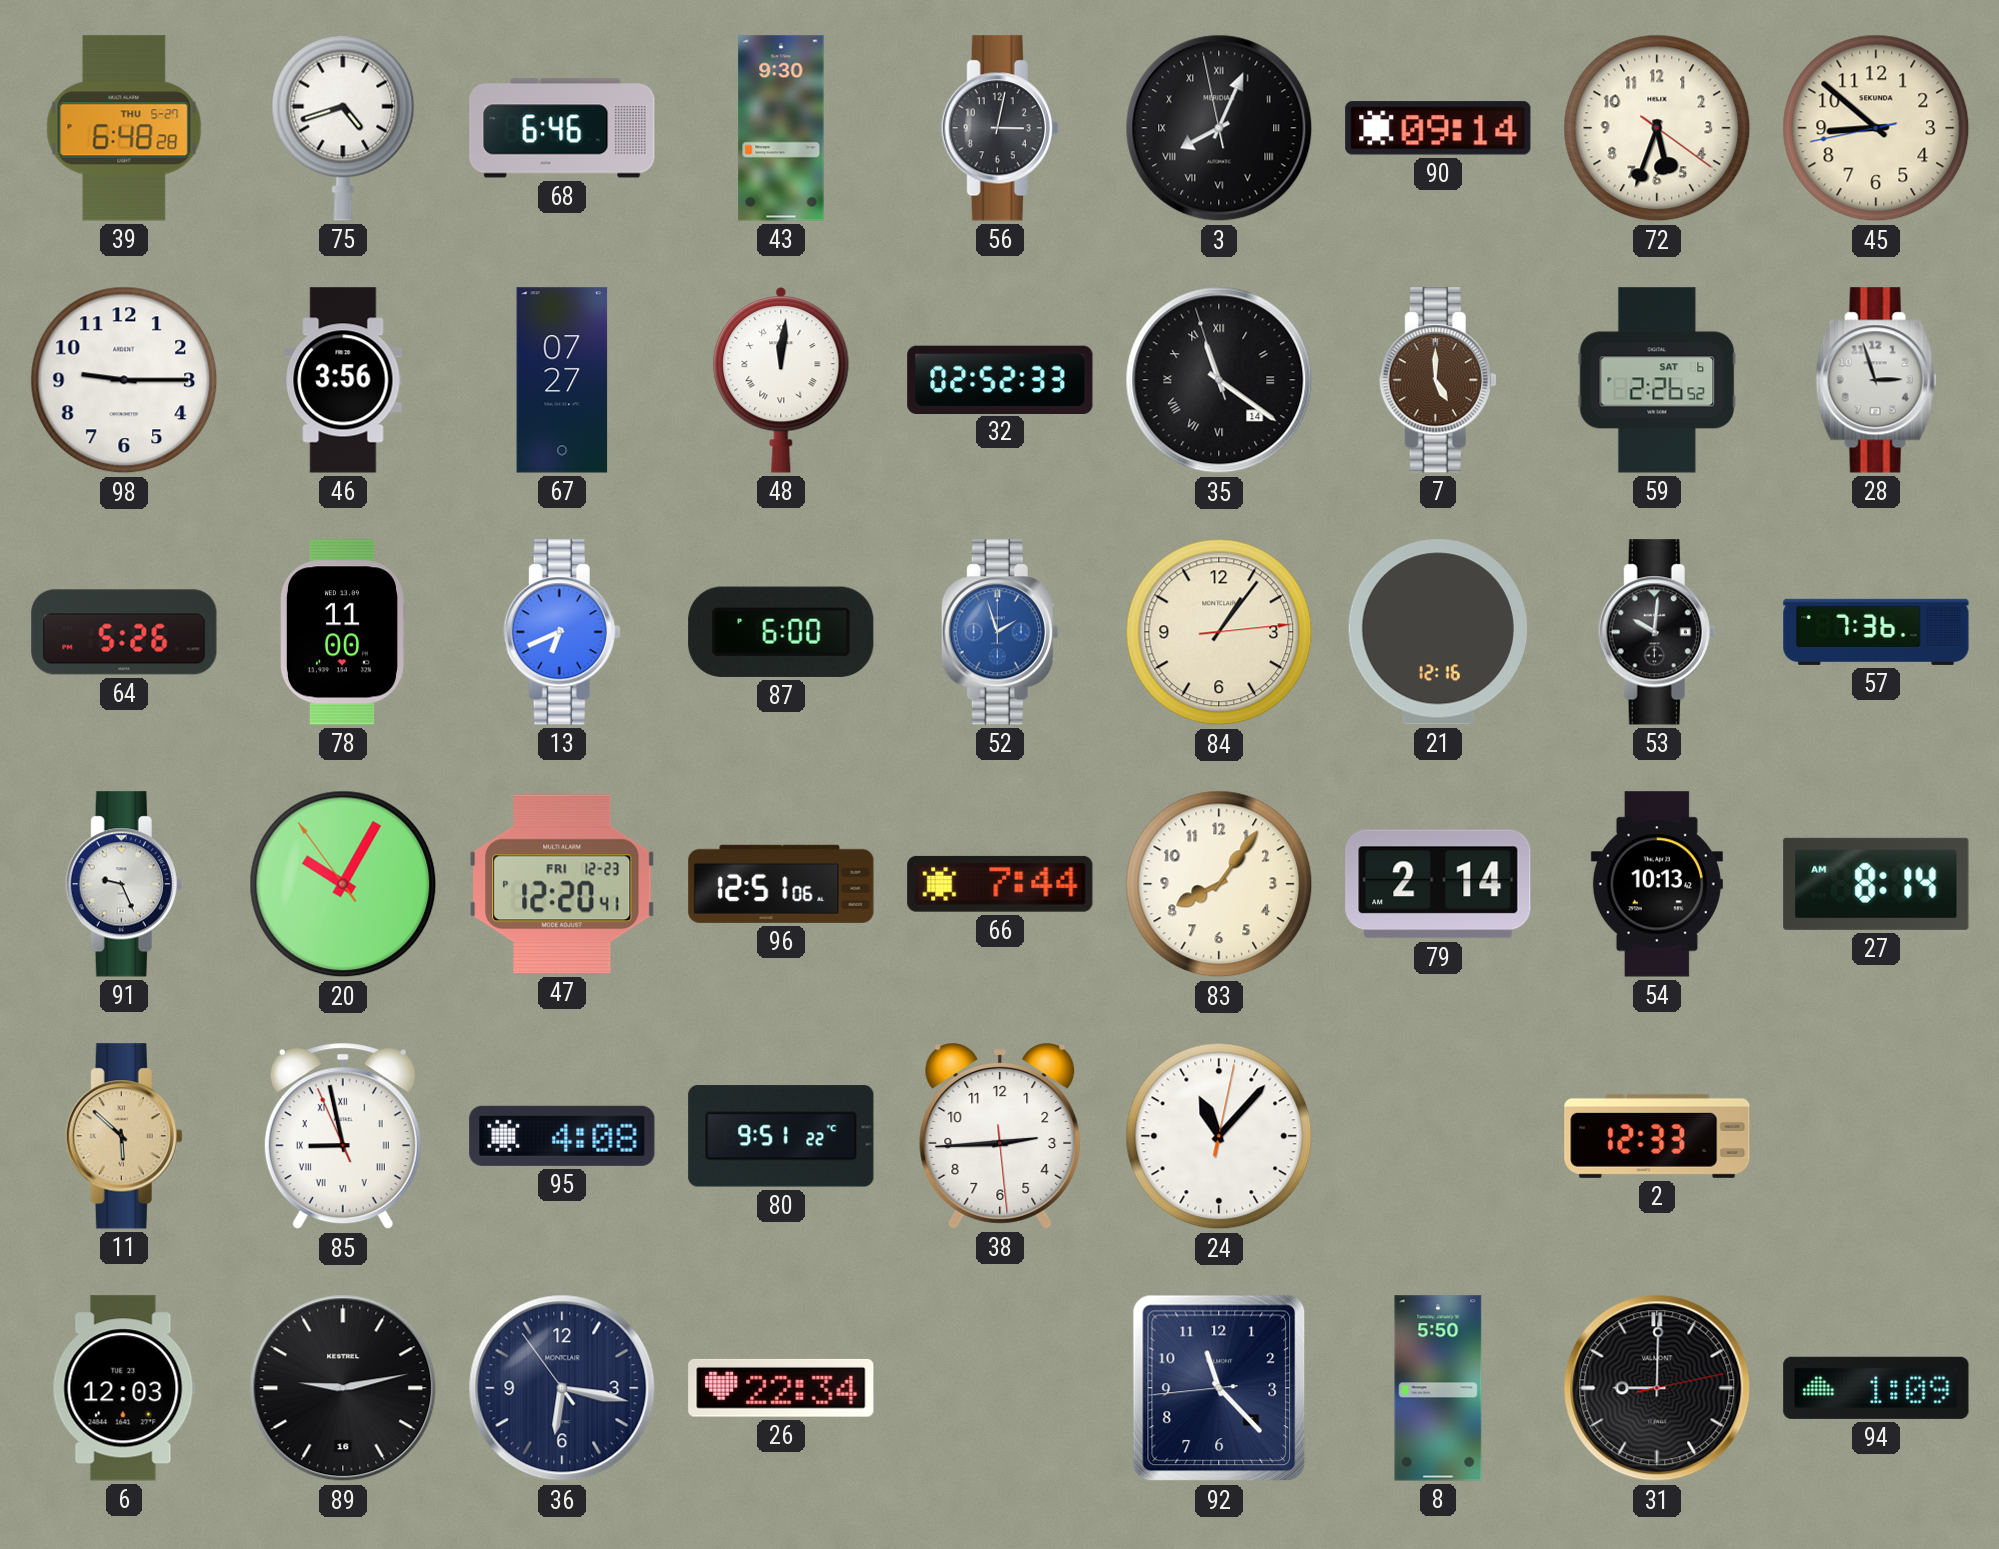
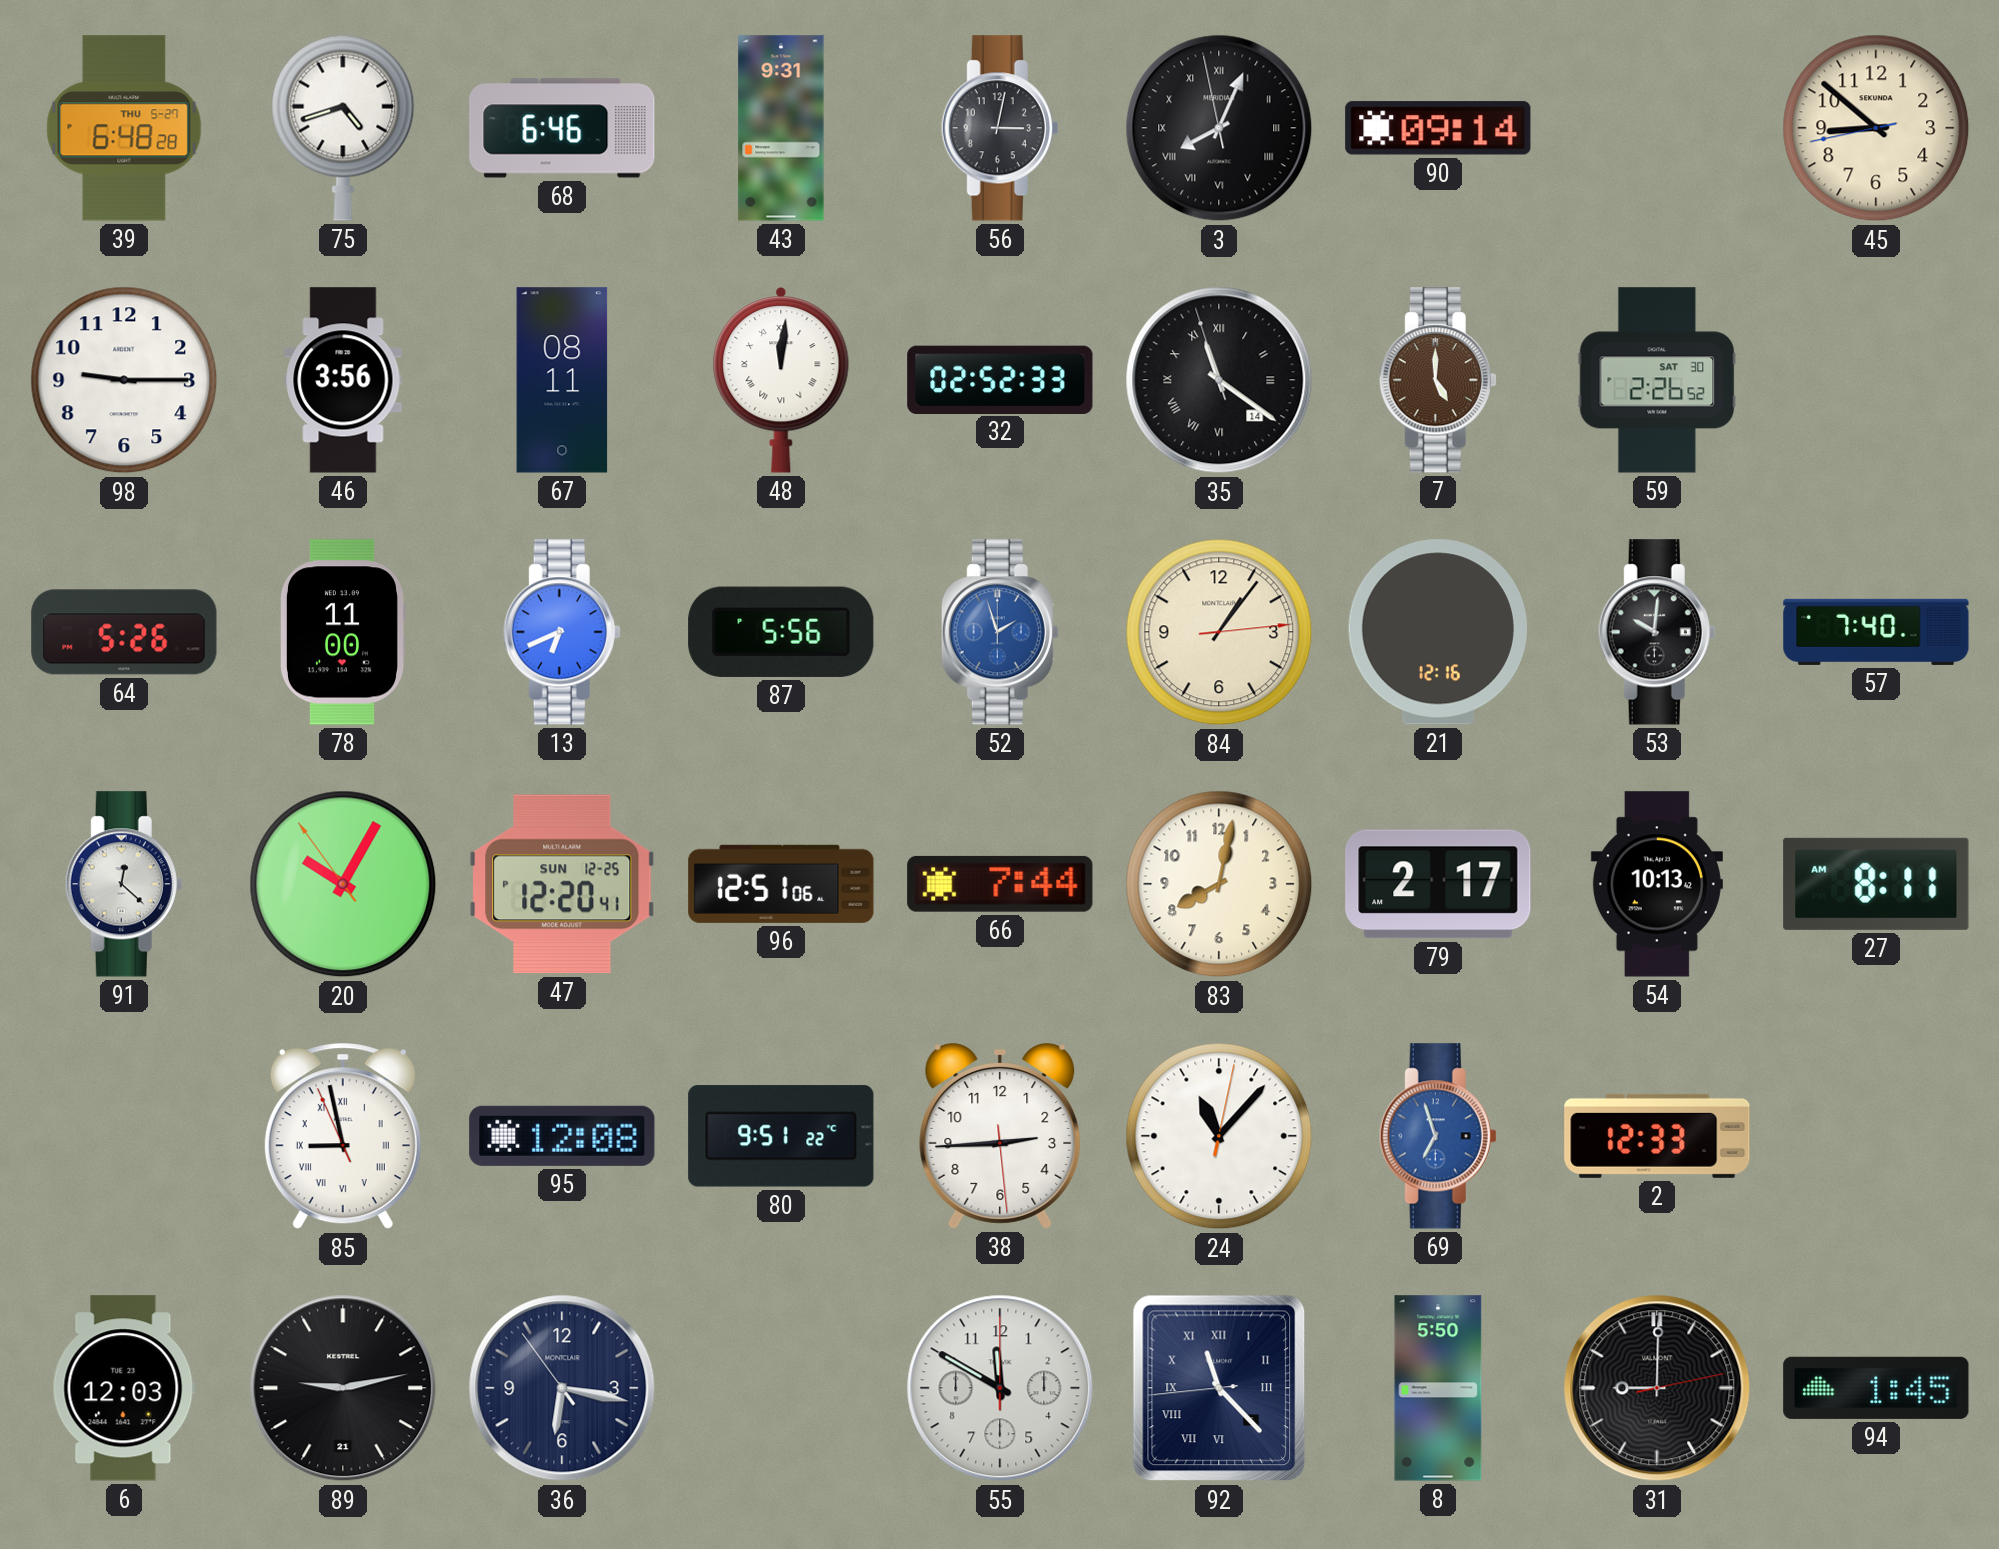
43: 9:30 -> 9:31 (781, 128)
72: 5:33 -> none (1657, 128)
67: 07:27 -> 08:11 (562, 380)
59 date: SAT 6 -> SAT 30 (1657, 380)
28: 2:57 -> none (1876, 380)
87: 6:00 -> 5:56 (781, 632)
57: 7:36 -> 7:40 (1876, 632)
91: 9:26 -> 12:22 (124, 884)
47 date: FRI 12-23 -> SUN 12-25 (562, 884)
83: 8:06 -> 8:02 (1219, 884)
79: 2:14 -> 2:17 (1438, 884)
27: 8:14 -> 8:11 (1876, 884)
11: 5:52 -> none (124, 1136)
95: 4:08 -> 12:08 (562, 1136)
69: none -> 6:57 (1438, 1136)
89 date: 16 -> 21 (343, 1388)
26: 22:34 -> none (781, 1388)
55: none -> 11:50 (1000, 1388)
92 numerals: Arabic -> Roman (1219, 1388)
94: 1:09 -> 1:45 (1876, 1388)
